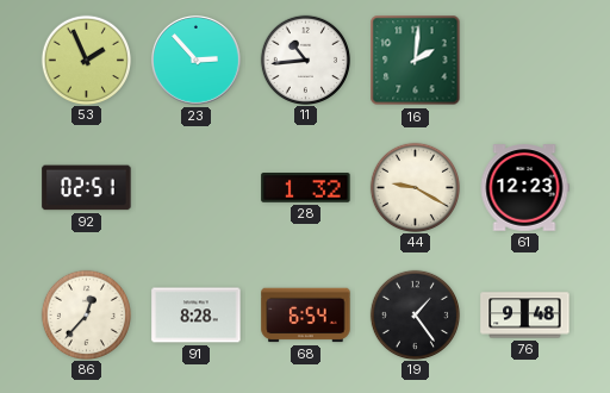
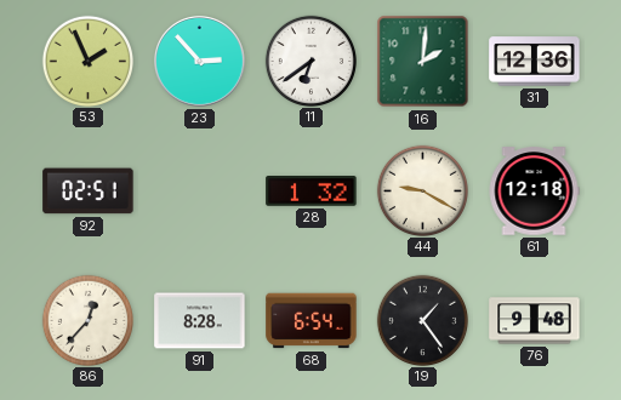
11: 10:44 -> 6:39 (310, 61)
31: none -> 12:36 (535, 62)
61: 12:23 -> 12:18 (534, 192)
